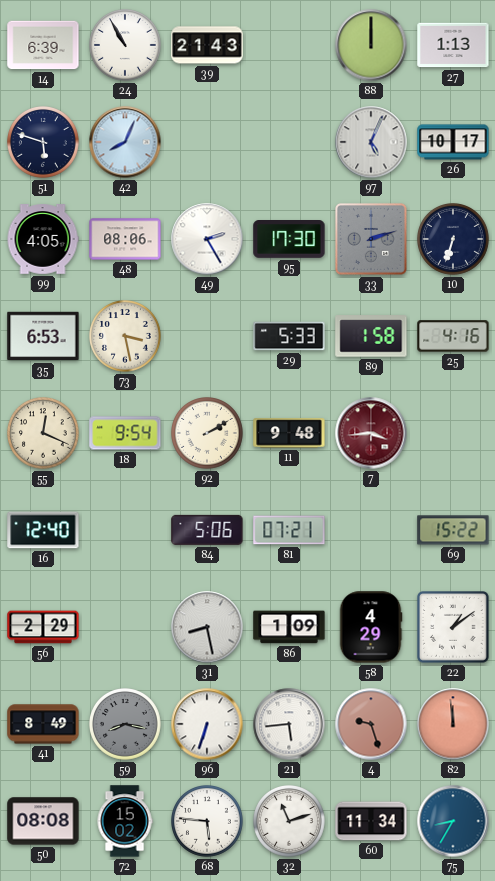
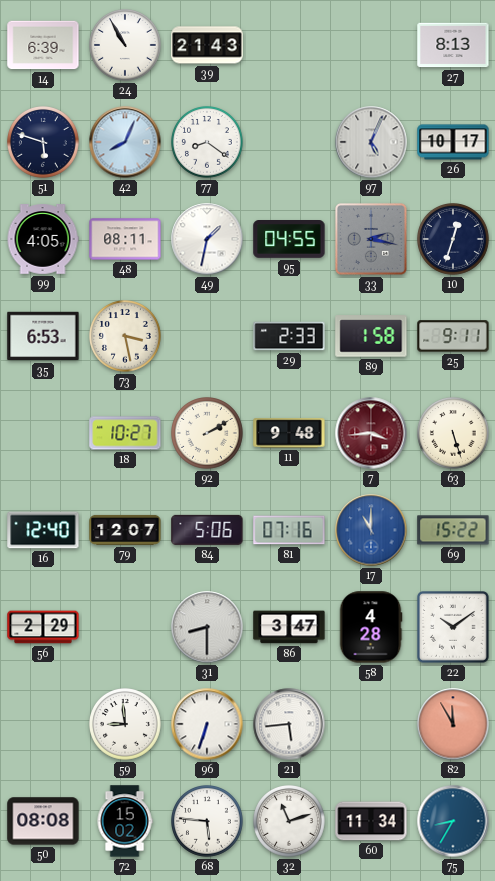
88: 12:00 -> none (371, 45)
27: 1:13 -> 8:13 (453, 45)
77: none -> 8:21 (208, 143)
48: 08:06 -> 08:11 (125, 239)
49: 2:25 -> 1:32 (207, 239)
95: 17:30 -> 04:55 (289, 240)
33: 2:12 -> 2:17 (372, 240)
10: 6:33 -> 12:33 (454, 240)
29: 5:33 -> 2:33 (289, 336)
25: 4:16 -> 9:11 (453, 336)
55: 12:19 -> none (44, 434)
18: 9:54 -> 10:27 (125, 433)
63: none -> 5:27 (454, 434)
79: none -> 12:07 (125, 530)
81: 07:21 -> 07:16 (289, 530)
17: none -> 11:00 (371, 530)
31: 8:28 -> 8:30 (207, 627)
86: 1:09 -> 3:47 (289, 627)
58: 4:29 -> 4:28 (371, 627)
22: 1:09 -> 10:09 (453, 627)
41: 8:49 -> none (43, 724)
59: 8:17 -> 8:59 (126, 725)
59 dial: grey -> white (126, 725)
4: 9:27 -> none (371, 724)
82: 11:59 -> 11:55 (453, 724)
